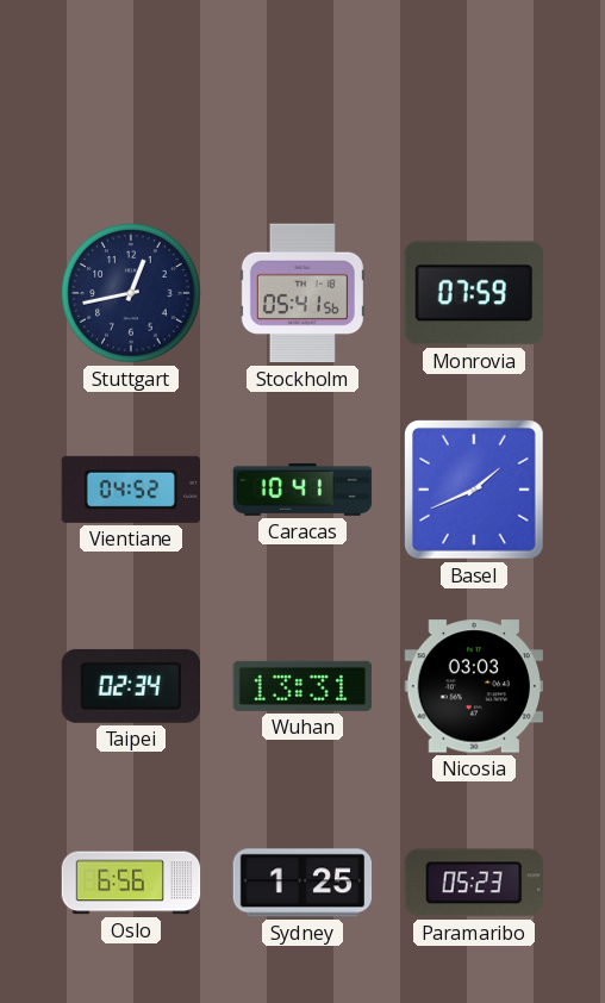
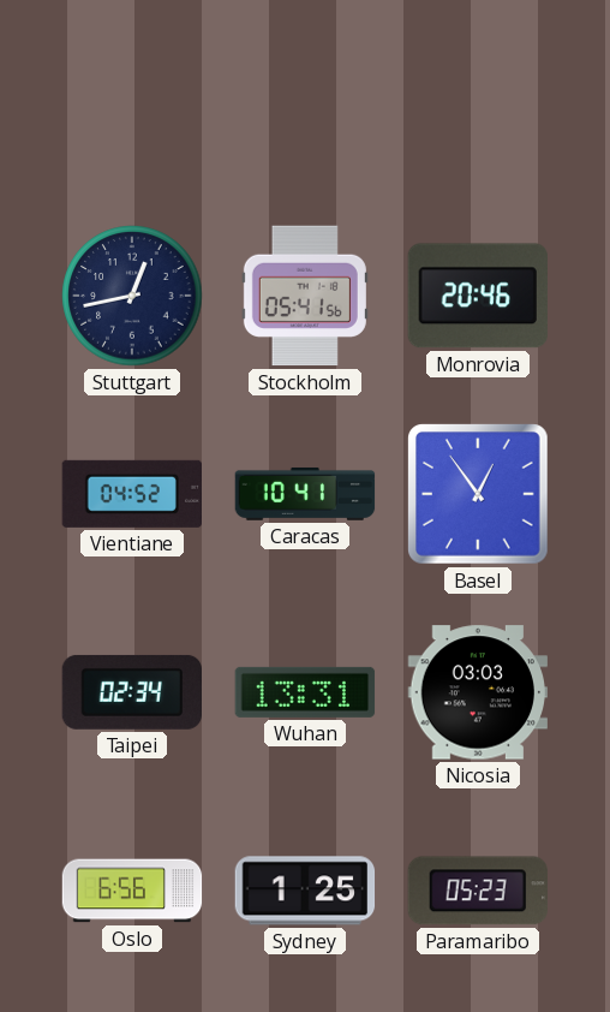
Monrovia: 07:59 -> 20:46 (478, 296)
Basel: 1:41 -> 12:54 (479, 495)
